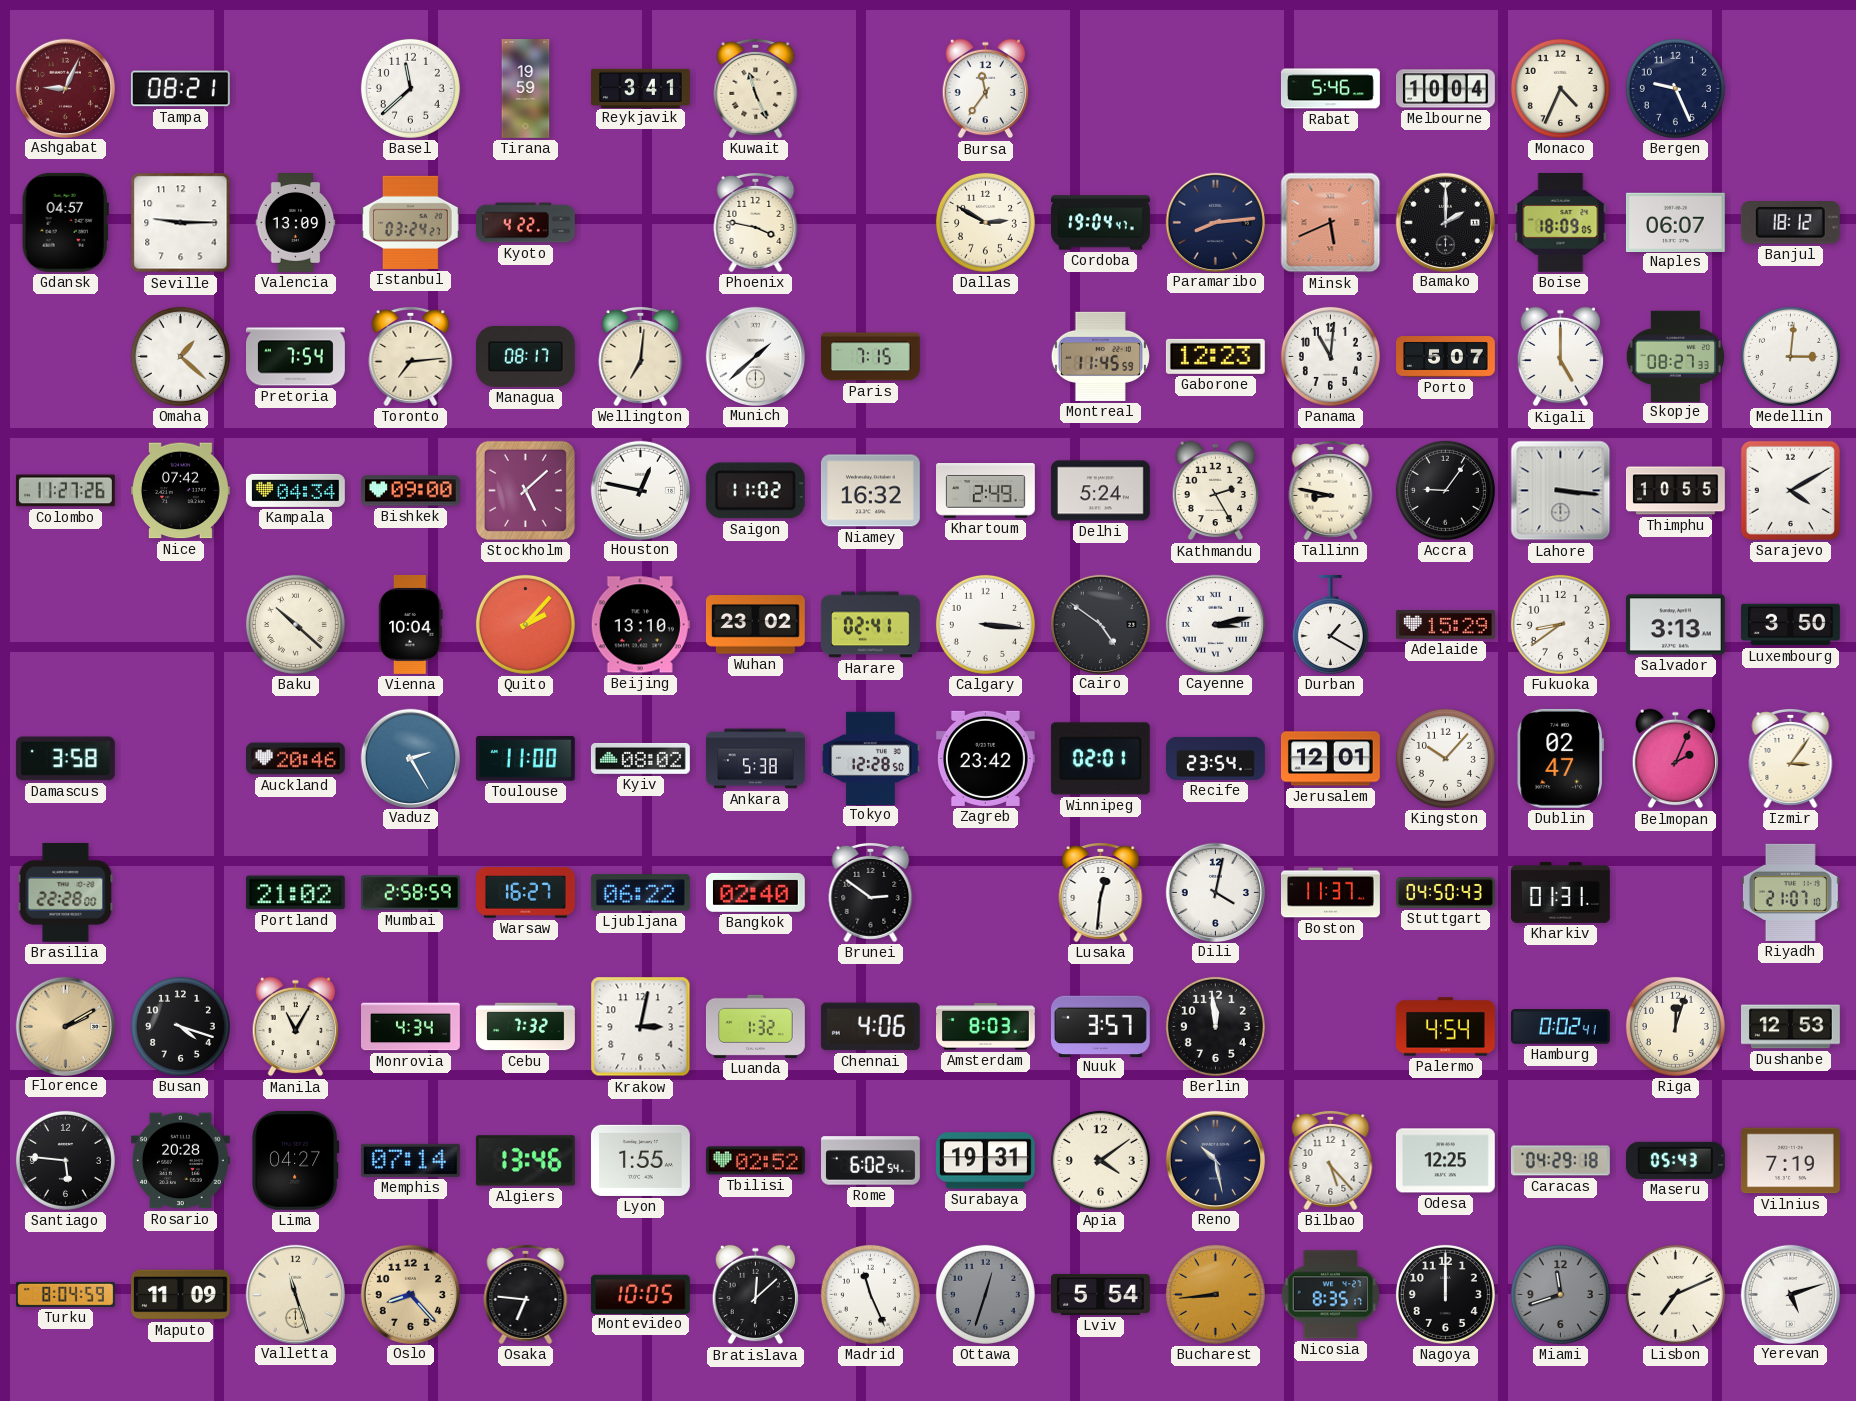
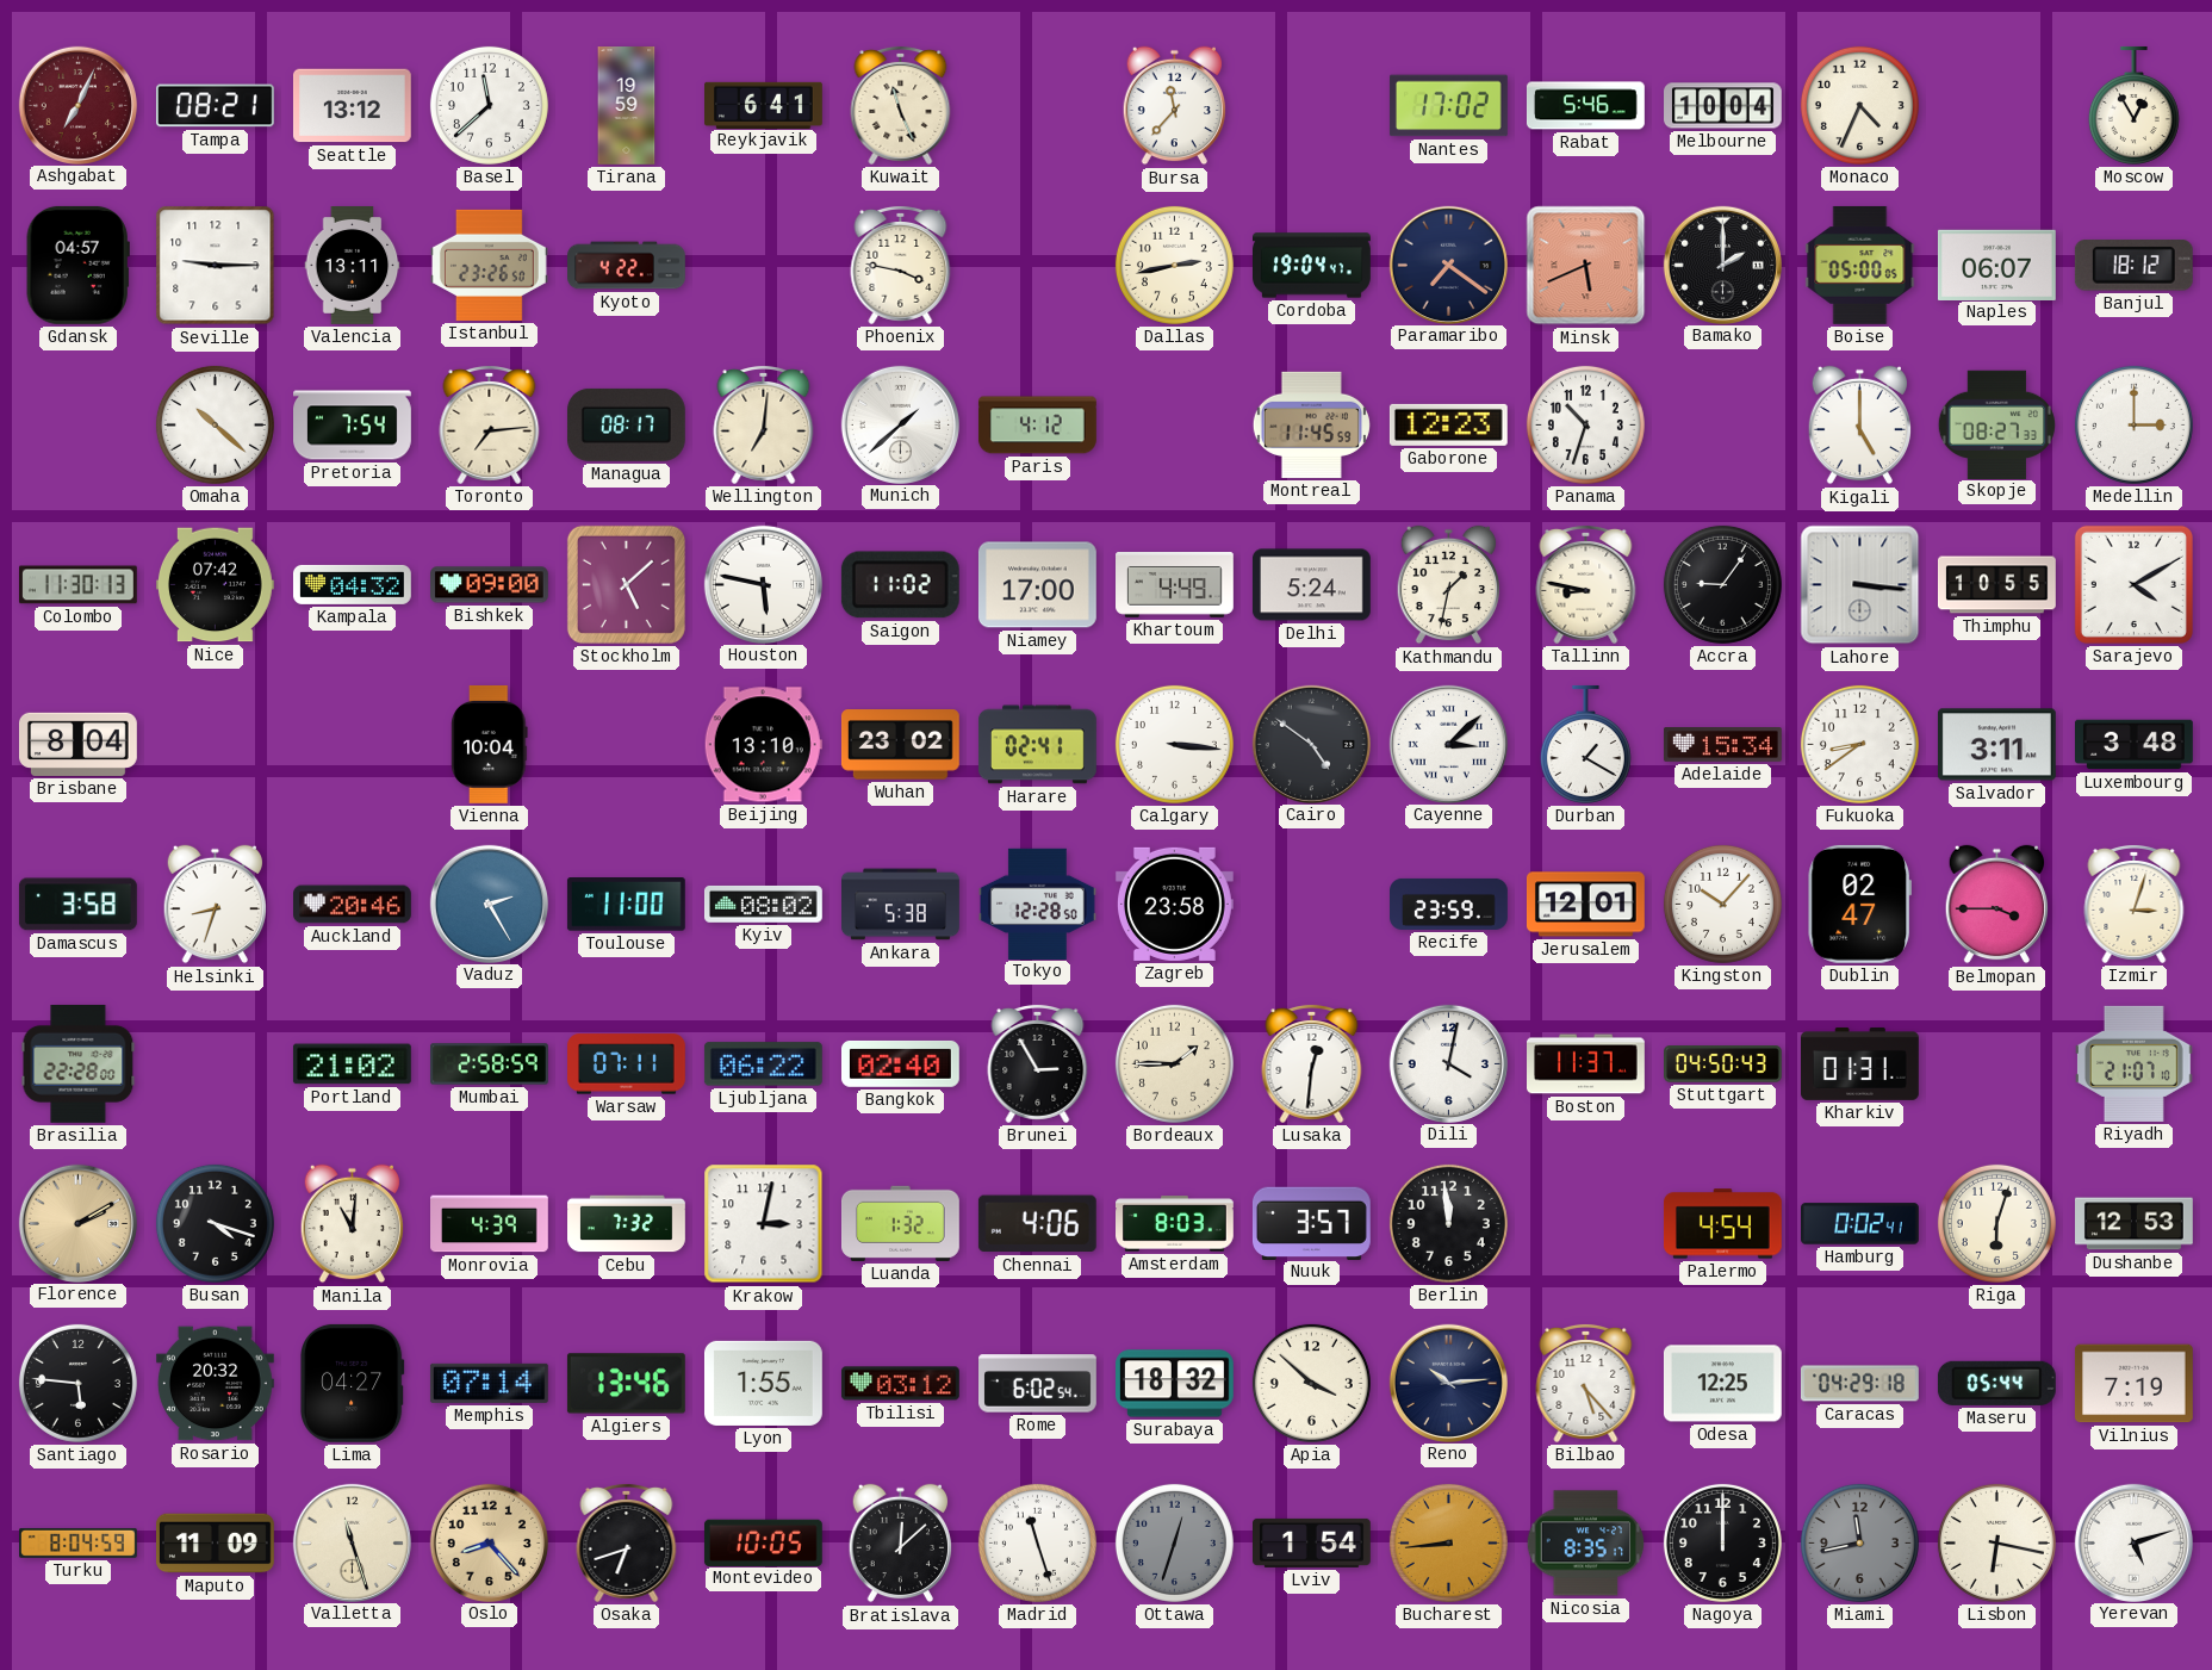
Ashgabat: 9:04 -> 7:04 (77, 105)
Seattle: none -> 13:12 (352, 106)
Reykjavik: 3:41 -> 6:41 (764, 105)
Bursa: 11:36 -> 11:37 (1174, 106)
Nantes: none -> 17:02 (1448, 106)
Bergen: 9:26 -> none (1675, 88)
Moscow: none -> 12:55 (2133, 105)
Valencia: 13:09 -> 13:11 (353, 266)
Istanbul: 03:24 -> 23:26 (490, 265)
Dallas: 2:50 -> 2:43 (1174, 265)
Paramaribo: 8:14 -> 7:21 (1448, 265)
Boise: 18:09 -> 05:00 (1860, 265)
Omaha: 1:22 -> 10:22 (215, 424)
Paris: 7:15 -> 4:12 (1037, 426)
Panama: 11:01 -> 10:33 (1585, 424)
Porto: 5:07 -> none (1446, 357)
Medellin: 3:01 -> 3:00 (2133, 424)
Colombo: 11:27 -> 11:30 (77, 585)
Kampala: 04:34 -> 04:32 (352, 584)
Houston: 12:47 -> 5:47 (763, 584)
Niamey: 16:32 -> 17:00 (1037, 585)
Khartoum: 2:49 -> 4:49 (1175, 585)
Kathmandu: 2:25 -> 1:32 (1448, 585)
Brisbane: none -> 8:04 (77, 744)
Baku: 10:22 -> none (295, 624)
Quito: 2:07 -> none (525, 624)
Cayenne: 3:13 -> 3:08 (1448, 744)
Adelaide: 15:29 -> 15:34 (1722, 745)
Salvador: 3:13 -> 3:11 (1996, 745)
Luxembourg: 3:50 -> 3:48 (2135, 745)
Helsinki: none -> 8:33 (215, 905)
Zagreb: 23:42 -> 23:58 (1174, 904)
Winnipeg: 02:01 -> none (1100, 759)
Recife: 23:54 -> 23:59 (1449, 904)
Belmopan: 2:04 -> 3:45 (1996, 905)
Izmir: 3:06 -> 3:03 (2135, 904)
Warsaw: 16:27 -> 07:11 (627, 1064)
Brunei: 2:51 -> 2:55 (1038, 1063)
Bordeaux: none -> 1:45 (1174, 1063)
Manila: 11:05 -> 11:01 (352, 1224)
Monrovia: 4:34 -> 4:39 (490, 1224)
Riga: 12:03 -> 6:03 (1996, 1223)
Rosario: 20:28 -> 20:32 (215, 1384)
Tbilisi: 02:52 -> 03:12 (900, 1384)
Surabaya: 19:31 -> 18:32 (1175, 1384)
Apia: 4:09 -> 3:52 (1311, 1383)
Reno: 10:28 -> 10:14 (1448, 1383)
Maseru: 05:43 -> 05:44 (1996, 1383)
Osaka: 6:46 -> 6:42 (627, 1542)
Madrid: 11:26 -> 11:27 (1037, 1542)
Lviv: 5:54 -> 1:54 (1312, 1542)
Miami: 11:42 -> 11:43 (1859, 1542)
Lisbon: 7:11 -> 6:17 (1996, 1542)
